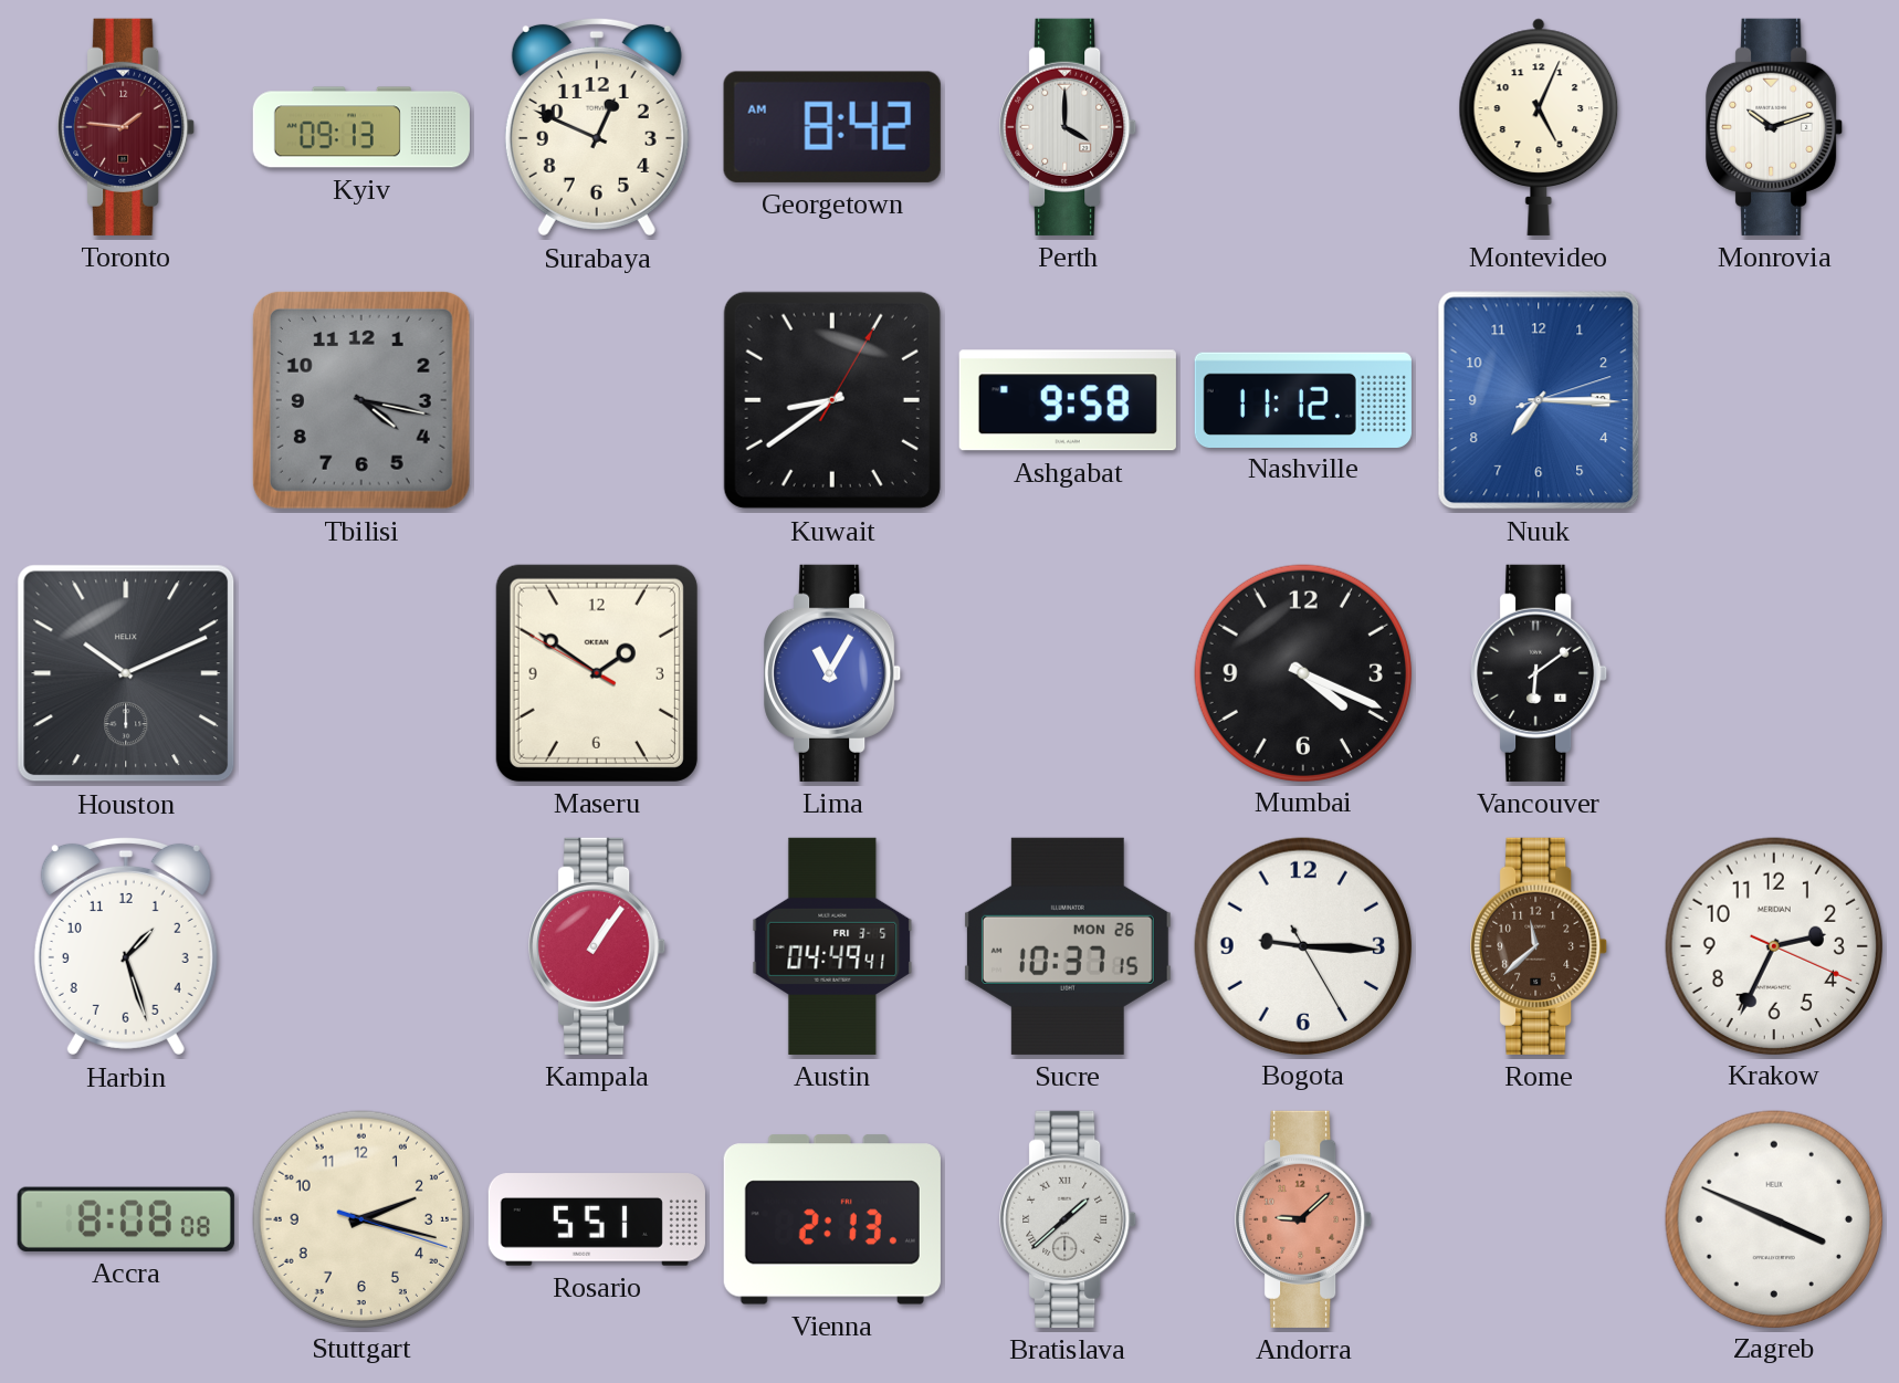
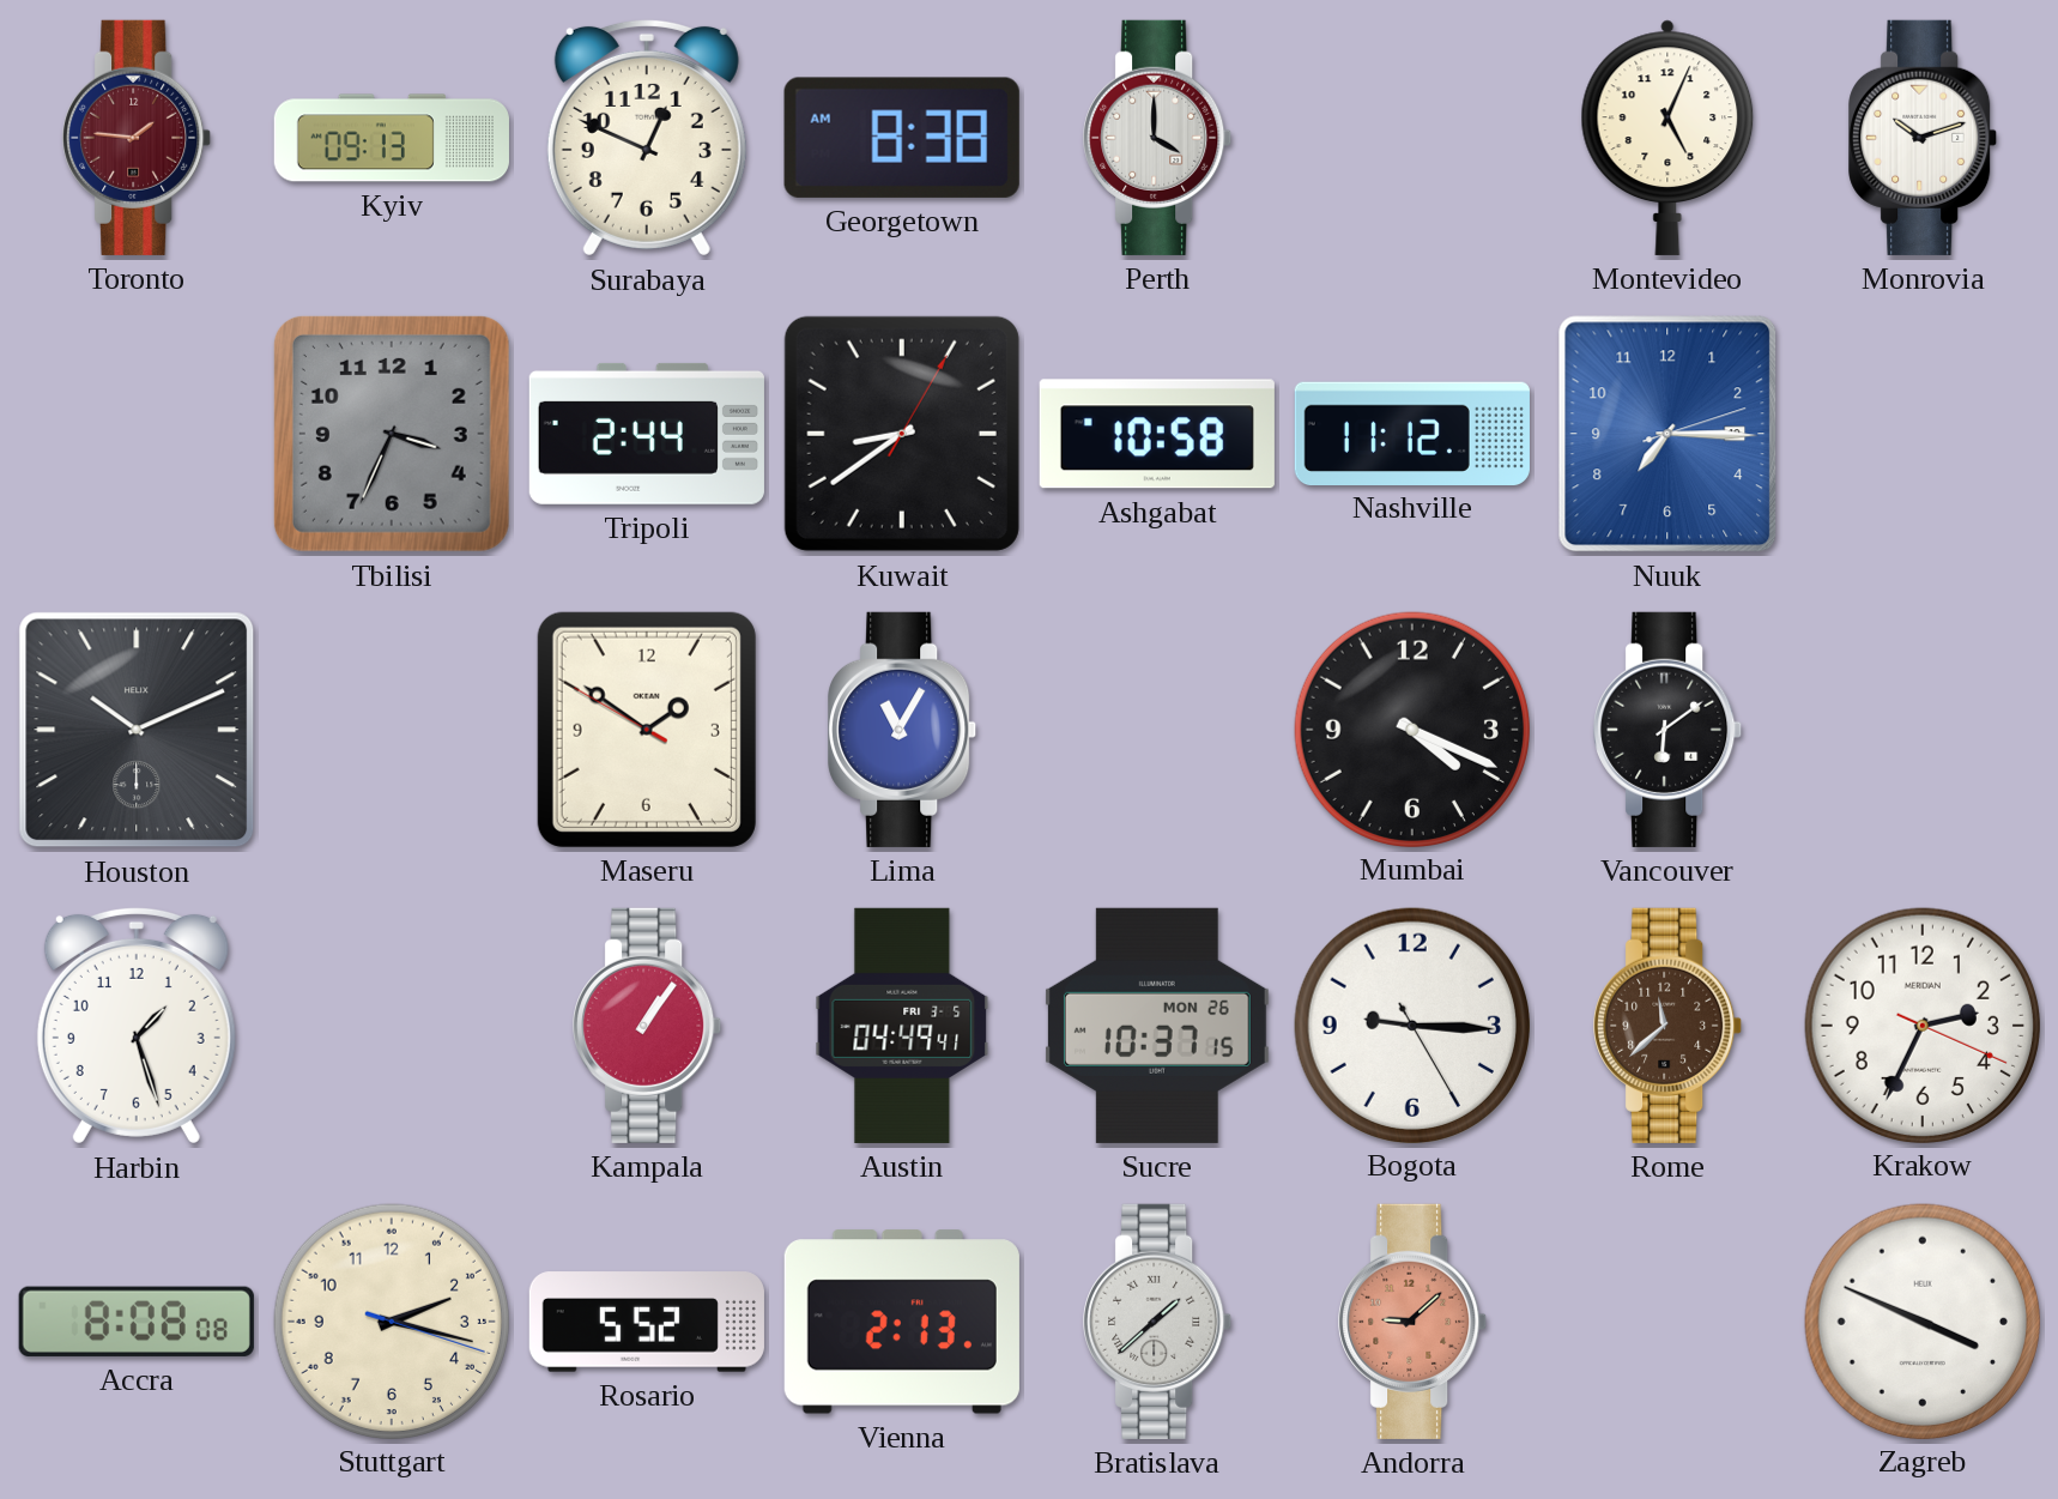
Georgetown: 8:42 -> 8:38 (902, 138)
Tbilisi: 4:17 -> 3:34 (392, 434)
Tripoli: none -> 2:44 (647, 434)
Ashgabat: 9:58 -> 10:58 (1157, 434)
Rosario: 5:51 -> 5:52 (647, 1322)
